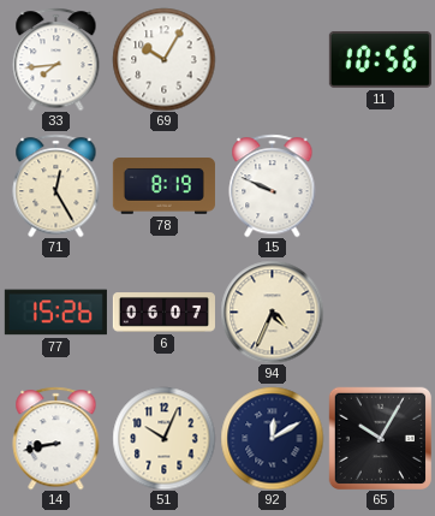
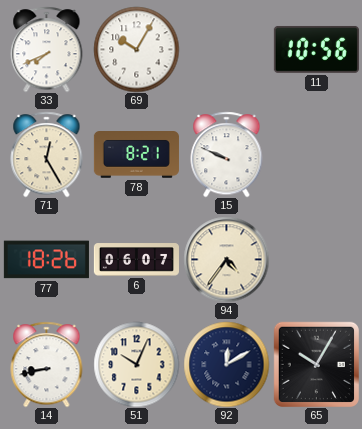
33: 7:44 -> 7:41 (47, 49)
78: 8:19 -> 8:21 (136, 155)
77: 15:26 -> 18:26 (46, 260)
94: 4:34 -> 4:36 (226, 259)
